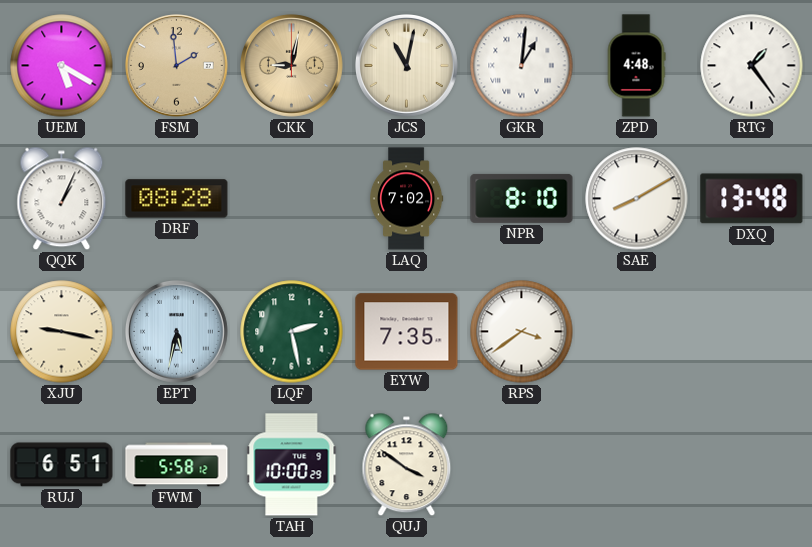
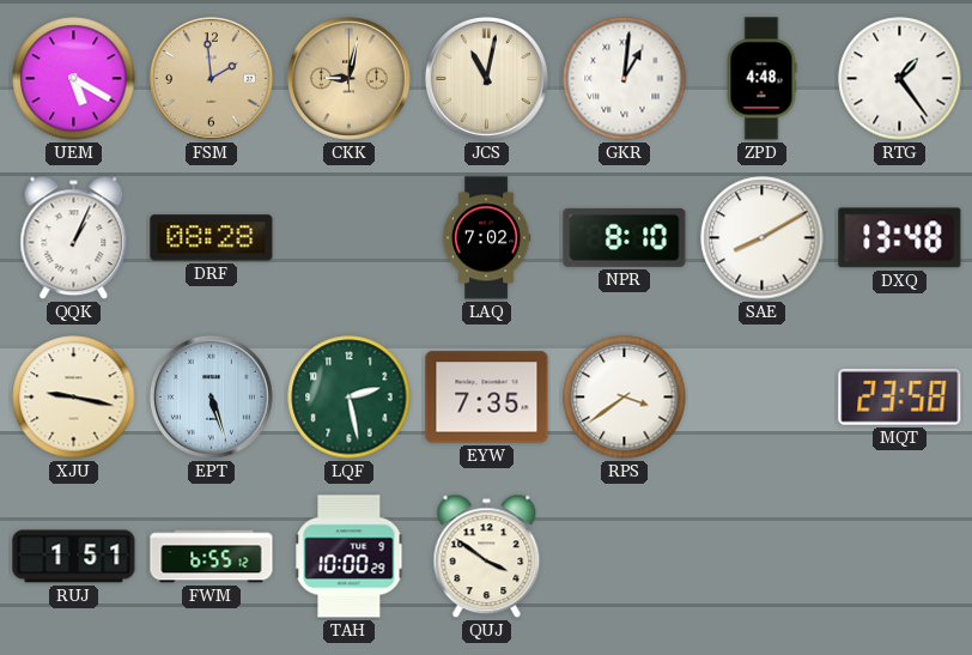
EPT: 5:32 -> 5:27 (212, 398)
MQT: none -> 23:58 (900, 396)
RUJ: 6:51 -> 1:51 (74, 557)
FWM: 5:58 -> 6:55 (212, 557)
